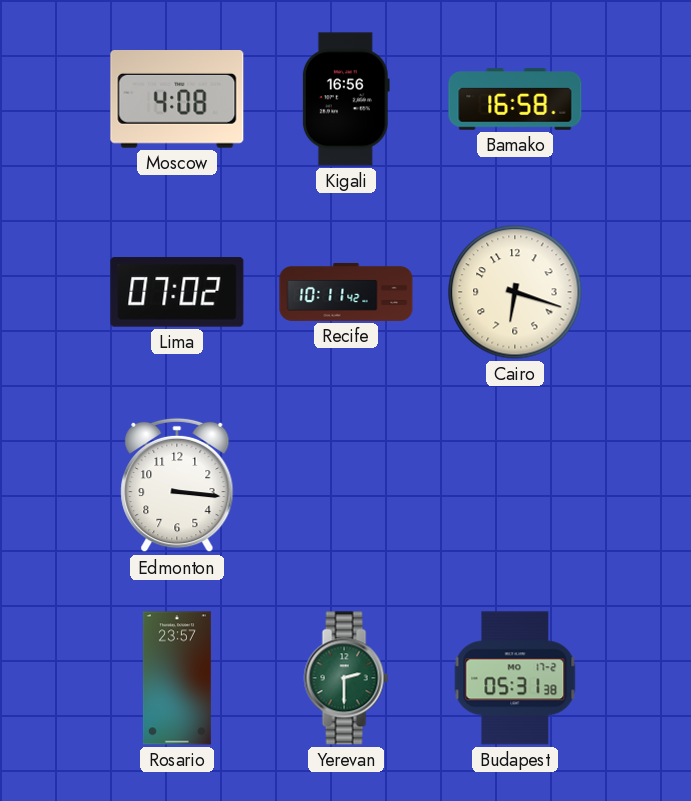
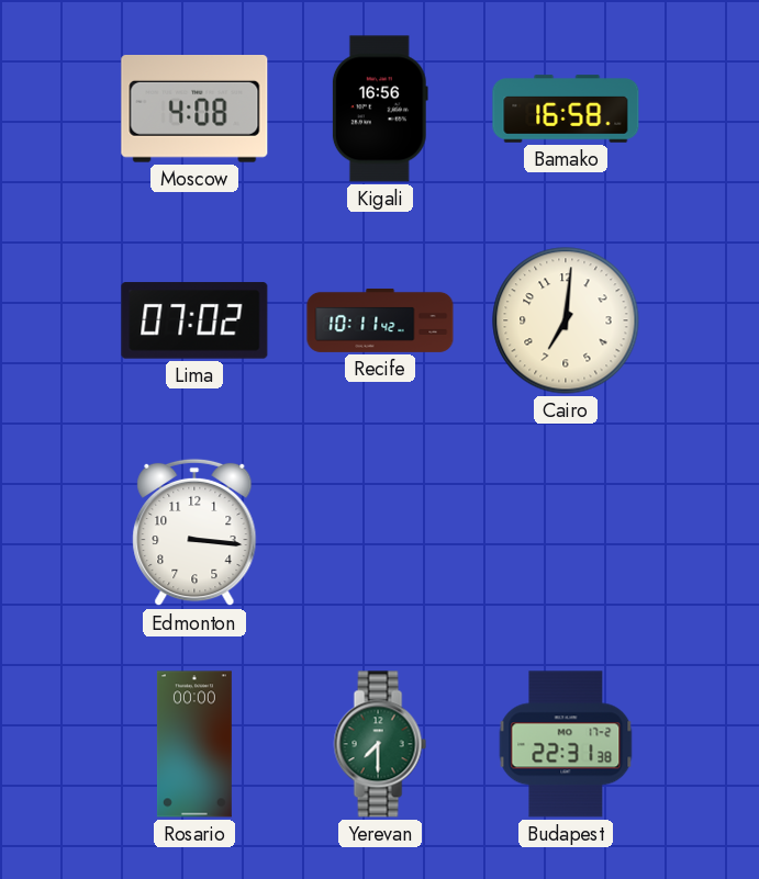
Cairo: 6:18 -> 7:01 (566, 320)
Rosario: 23:57 -> 00:00 (194, 744)
Yerevan: 2:30 -> 7:30 (380, 744)
Budapest: 05:31 -> 22:31 (566, 744)
